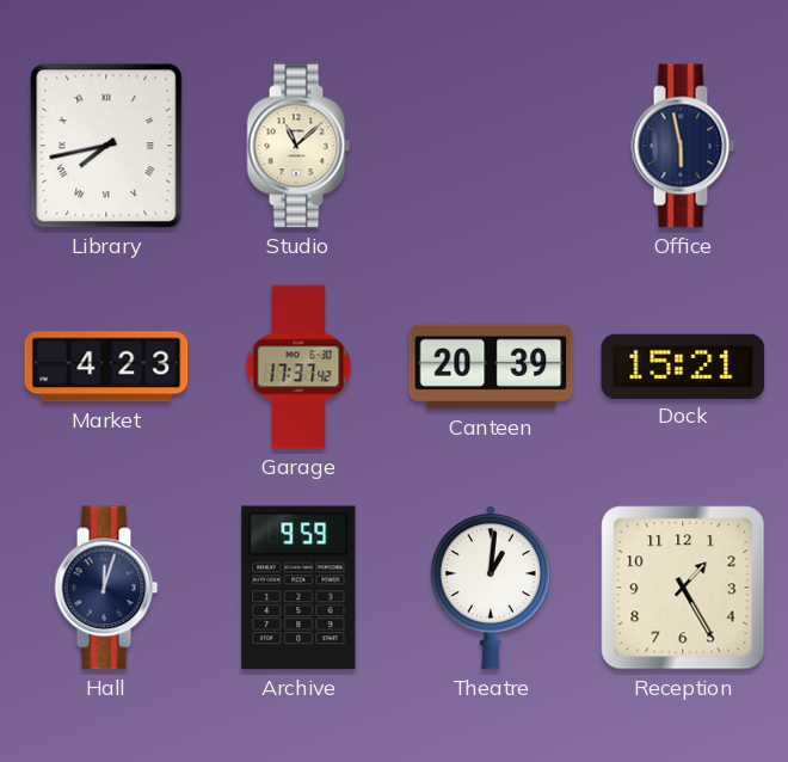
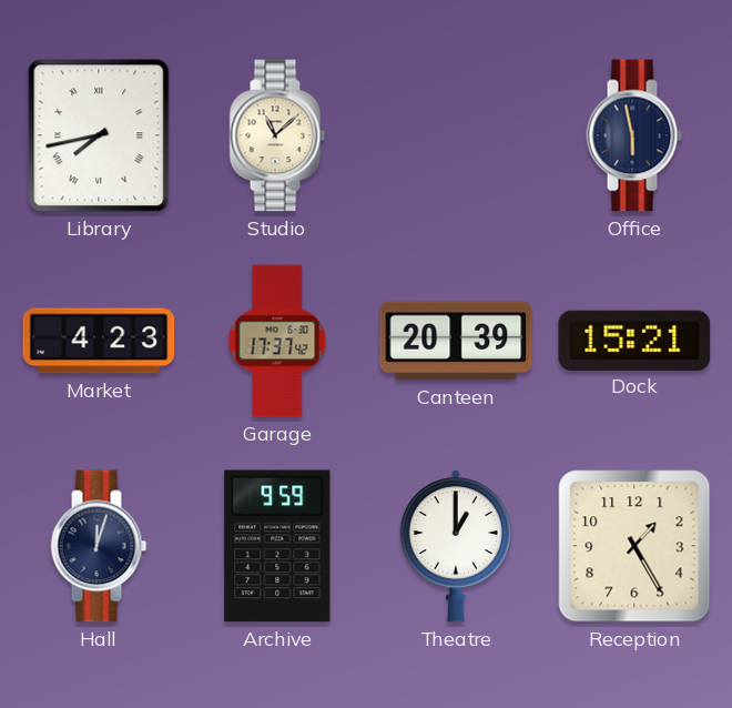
Theatre: 1:01 -> 1:00 (456, 546)
